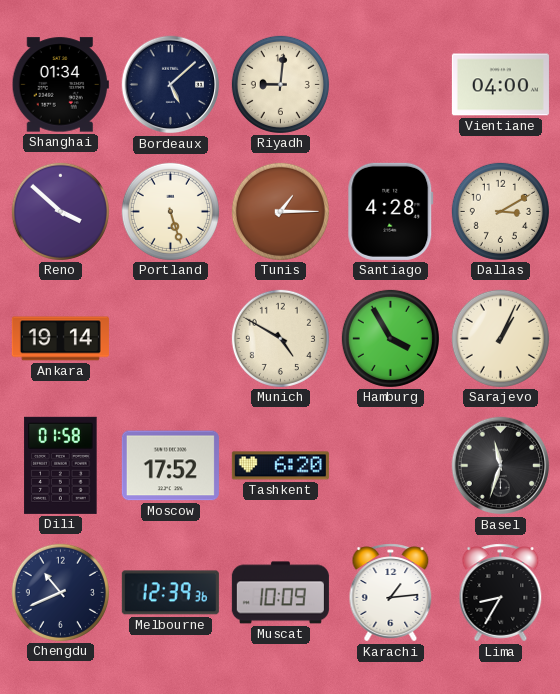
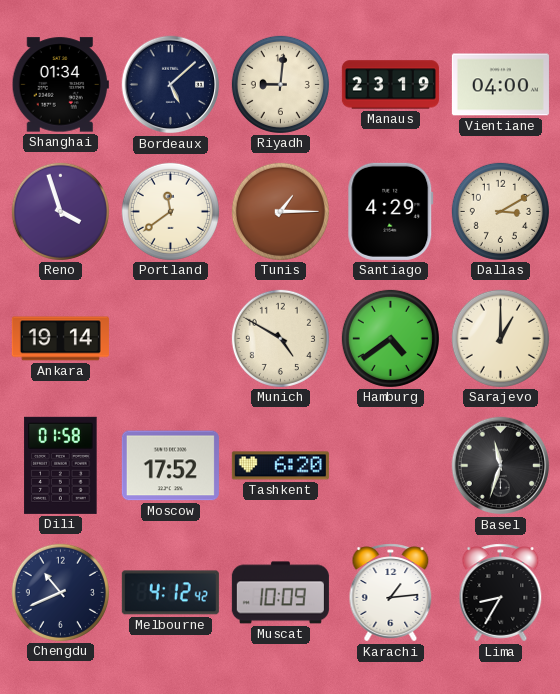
Manaus: none -> 23:19 (390, 85)
Reno: 3:52 -> 3:57 (60, 211)
Portland: 5:27 -> 11:39 (170, 211)
Santiago: 4:28 -> 4:29 (391, 211)
Hamburg: 3:55 -> 4:39 (390, 338)
Sarajevo: 1:04 -> 1:00 (500, 338)
Melbourne: 12:39 -> 4:12 (170, 593)
